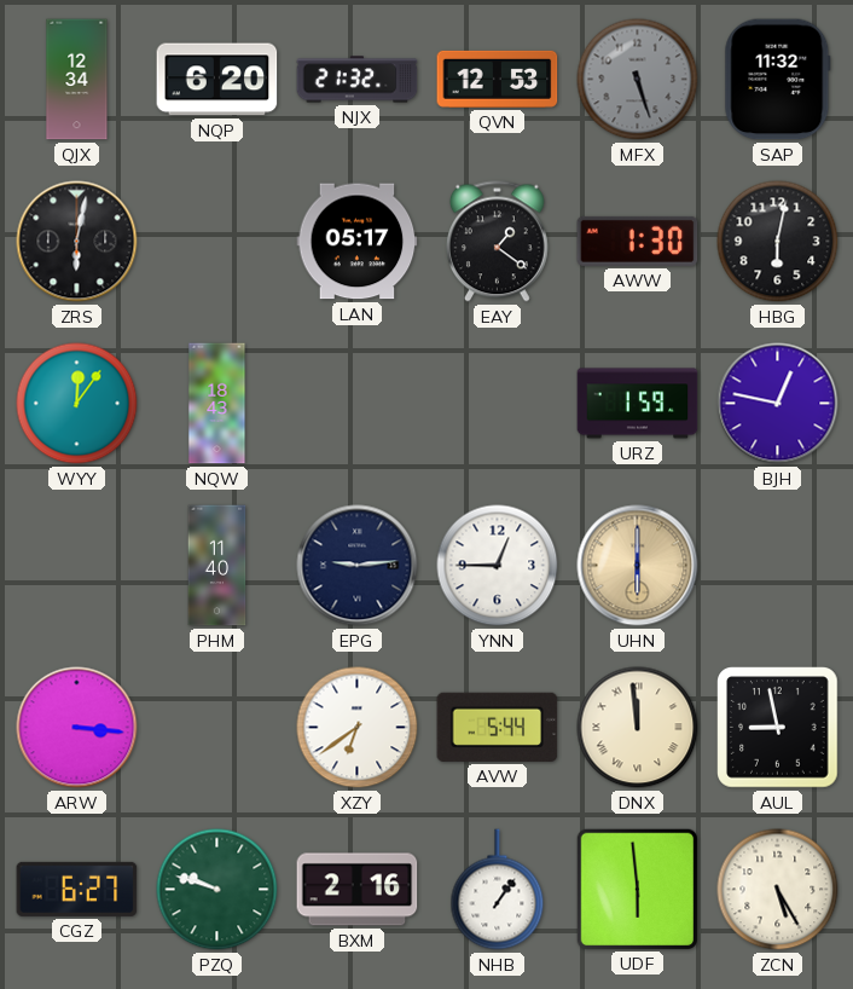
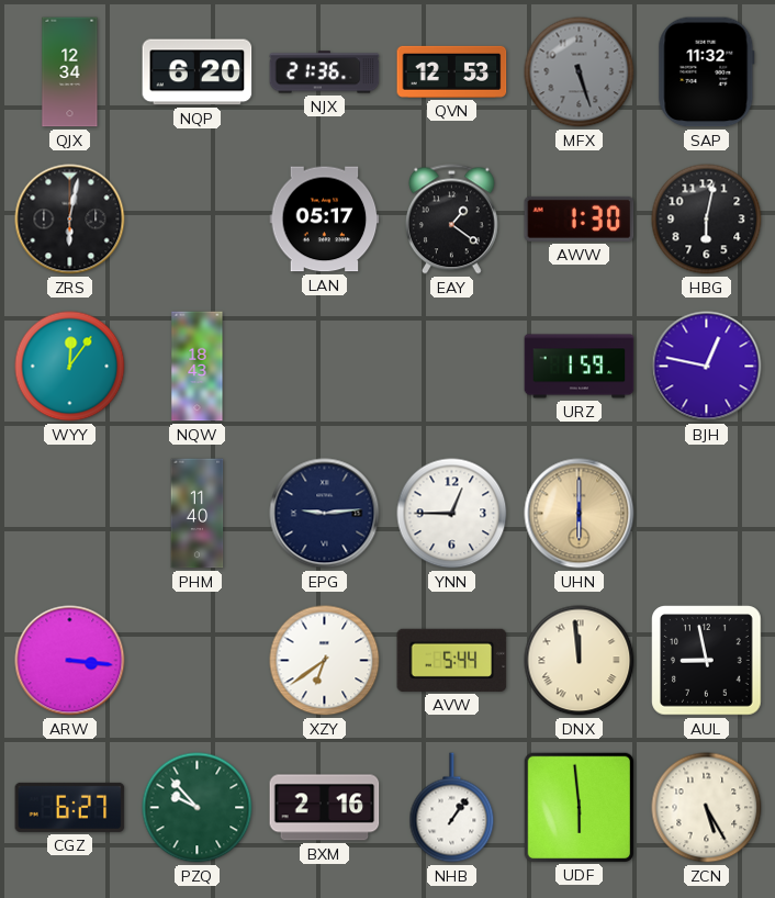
NJX: 21:32 -> 21:36 (325, 72)
PZQ: 9:48 -> 9:53 (198, 808)
